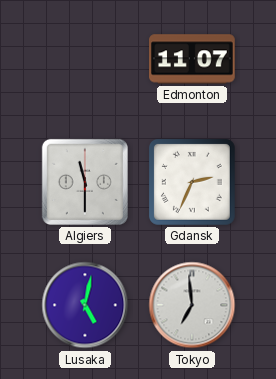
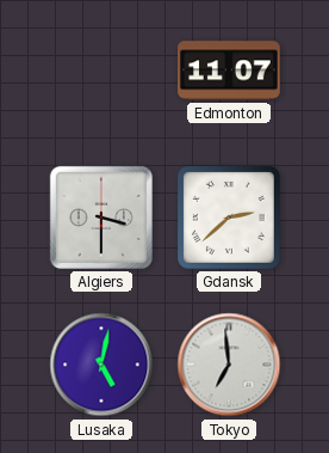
Algiers: 11:30 -> 3:30 (101, 218)
Gdansk: 2:34 -> 2:38 (229, 218)
